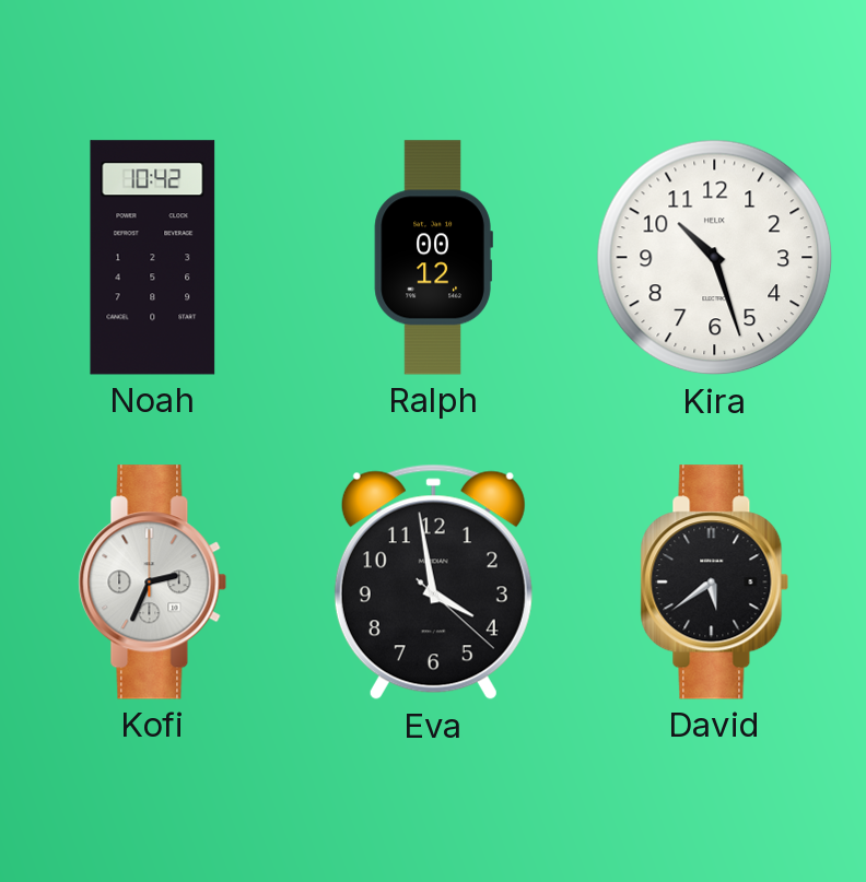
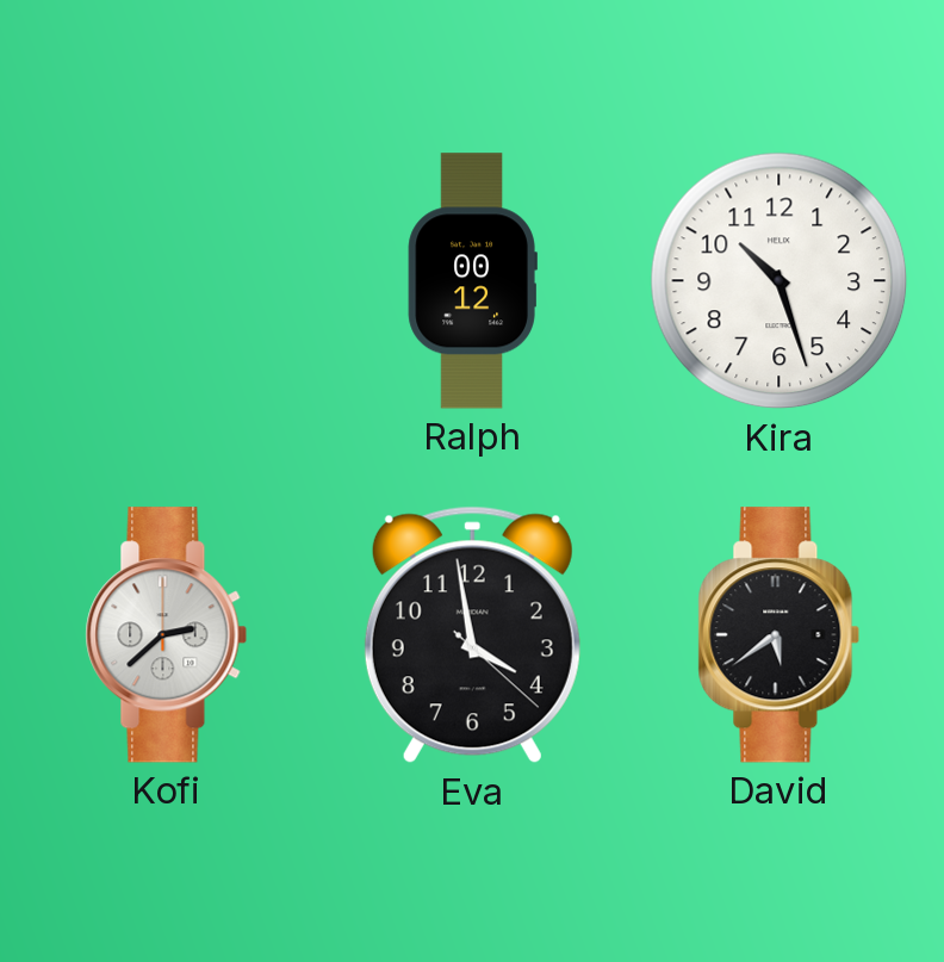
Noah: 10:42 -> none (153, 258)
Kofi: 2:34 -> 2:38 (167, 635)
